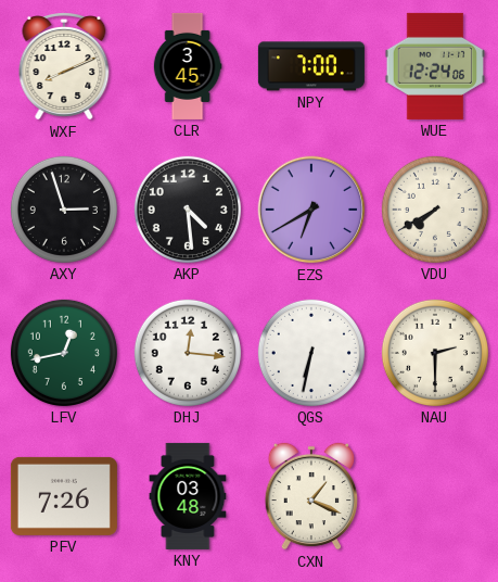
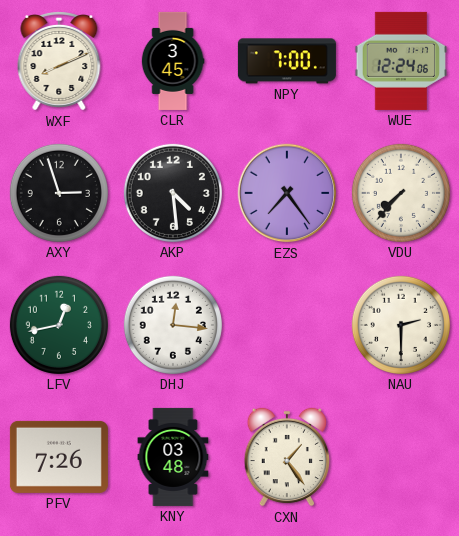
EZS: 6:40 -> 7:24 (287, 193)
VDU: 7:40 -> 7:37 (401, 193)
QGS: 6:32 -> none (311, 353)
CXN: 1:19 -> 1:24 (286, 457)
